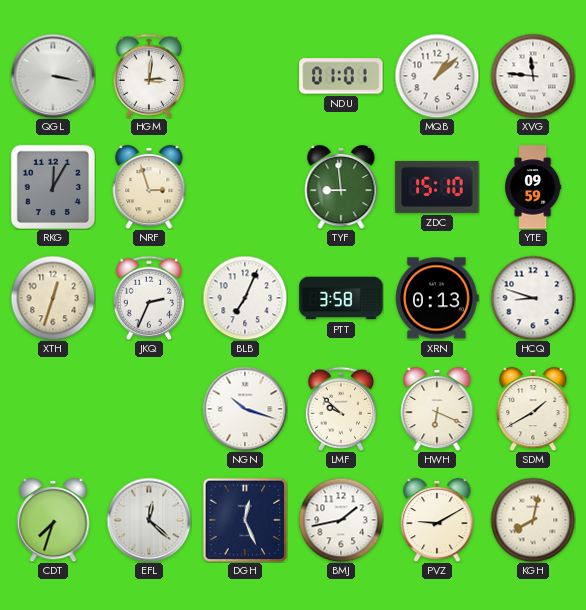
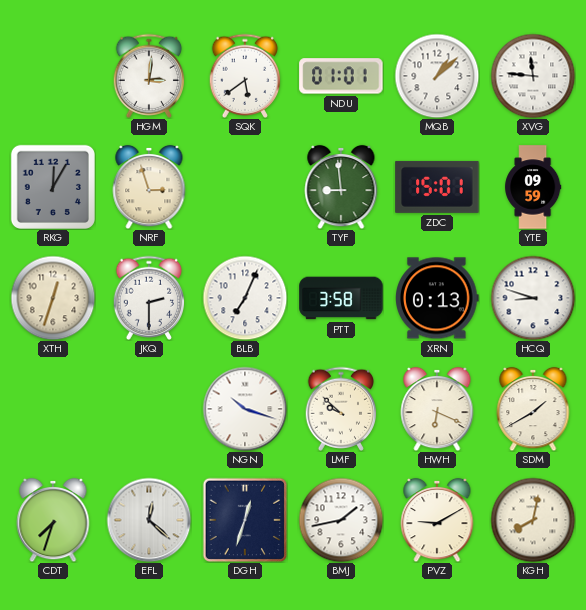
QGL: 3:17 -> none (53, 76)
SQK: none -> 5:39 (245, 76)
ZDC: 15:10 -> 15:01 (437, 187)
JKQ: 2:34 -> 2:30 (149, 298)
DGH: 12:26 -> 12:33 (245, 520)
